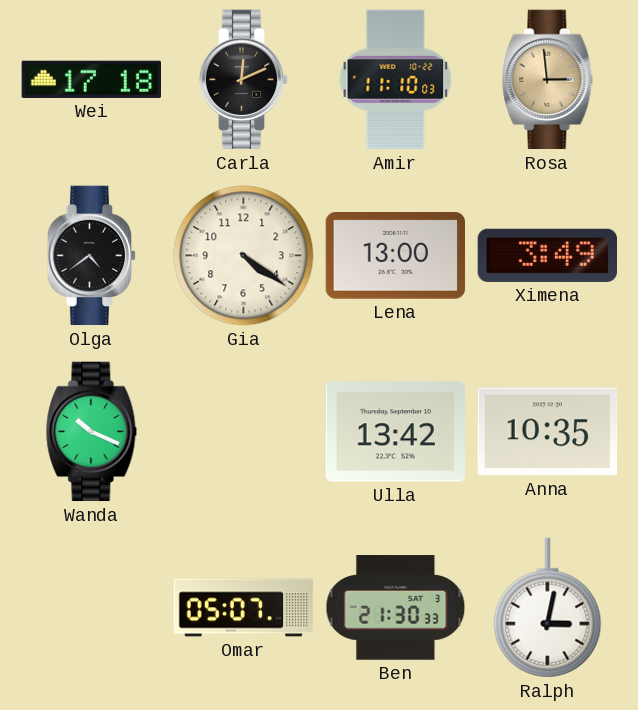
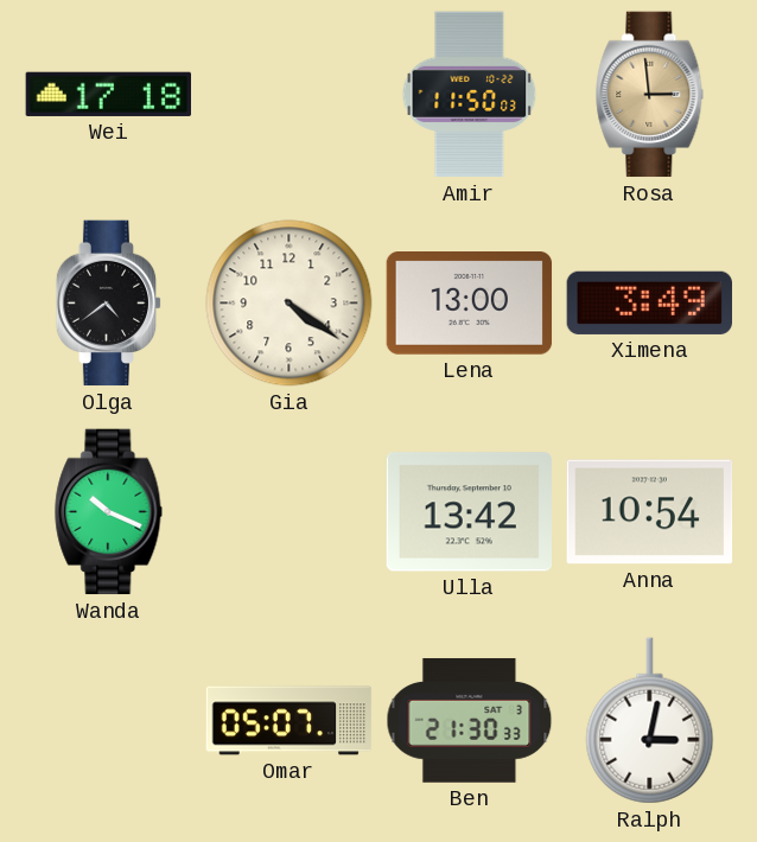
Carla: 12:11 -> none (244, 80)
Amir: 11:10 -> 11:50 (470, 95)
Anna: 10:35 -> 10:54 (650, 512)
